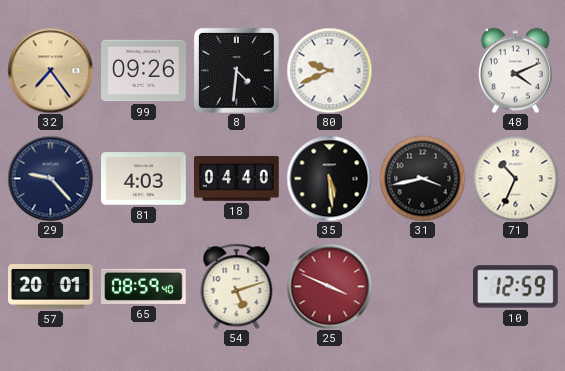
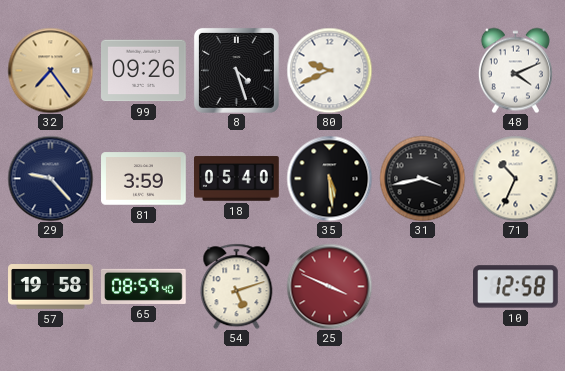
8: 4:31 -> 4:27 (236, 70)
81: 4:03 -> 3:59 (144, 179)
18: 04:40 -> 05:40 (237, 179)
57: 20:01 -> 19:58 (51, 287)
10: 12:59 -> 12:58 (516, 287)
